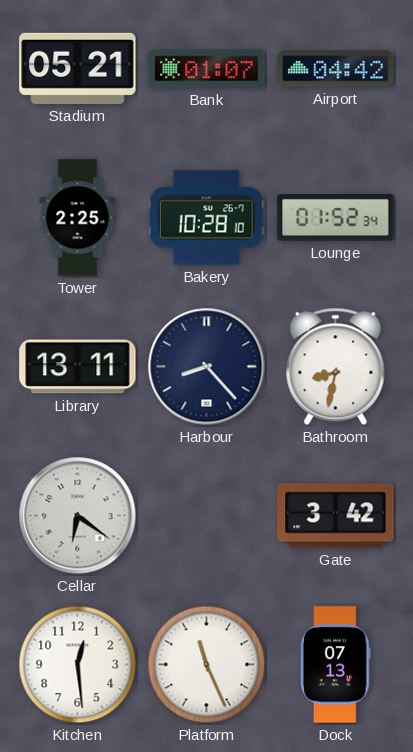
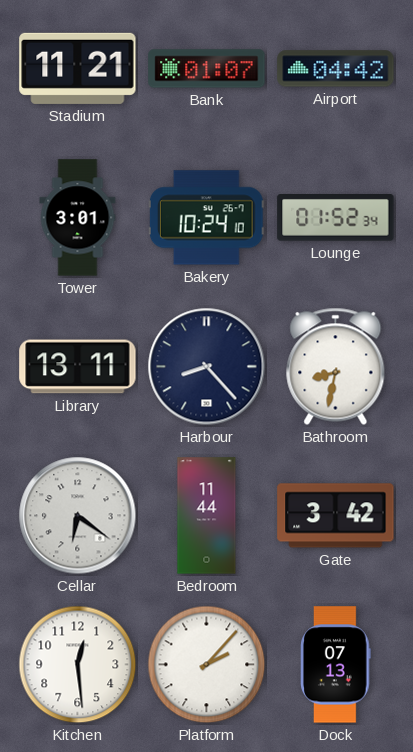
Stadium: 05:21 -> 11:21 (78, 68)
Tower: 2:25 -> 3:01 (78, 218)
Bakery: 10:28 -> 10:24 (206, 218)
Bedroom: none -> 11:44 (207, 516)
Platform: 11:26 -> 2:07 (207, 665)
